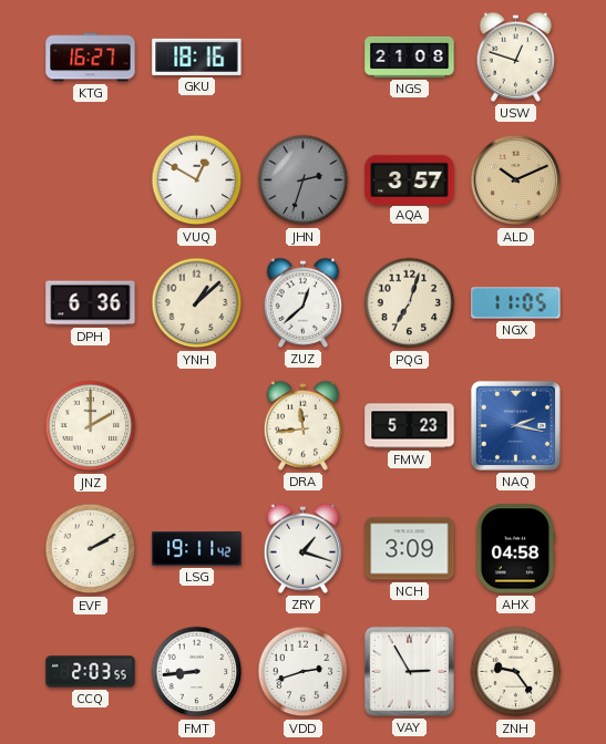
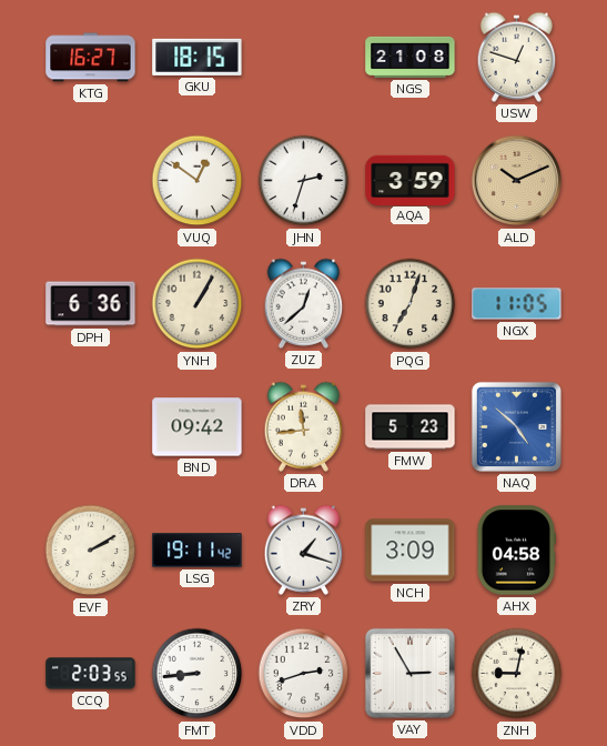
GKU: 18:16 -> 18:15 (198, 57)
VUQ: 12:50 -> 12:51 (198, 181)
JHN dial: grey -> white (304, 181)
AQA: 3:57 -> 3:59 (411, 180)
YNH: 1:08 -> 1:05 (198, 304)
JNZ: 2:00 -> none (91, 426)
BND: none -> 09:42 (198, 427)
NAQ: 2:17 -> 4:52 (516, 426)
ZNH: 9:24 -> 9:02 (517, 674)
